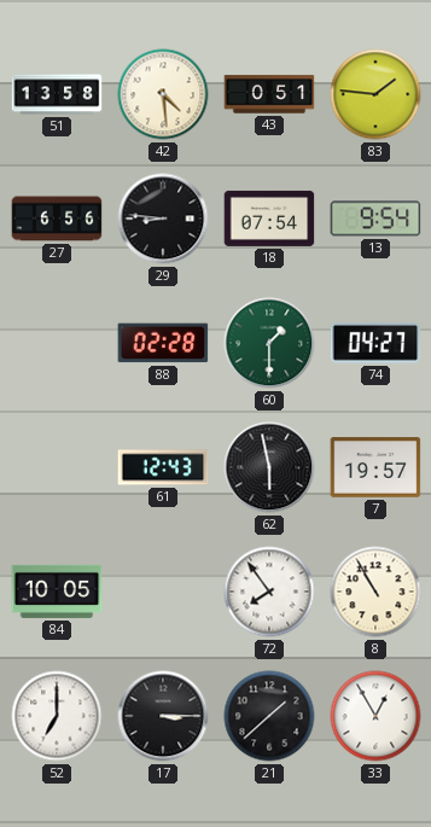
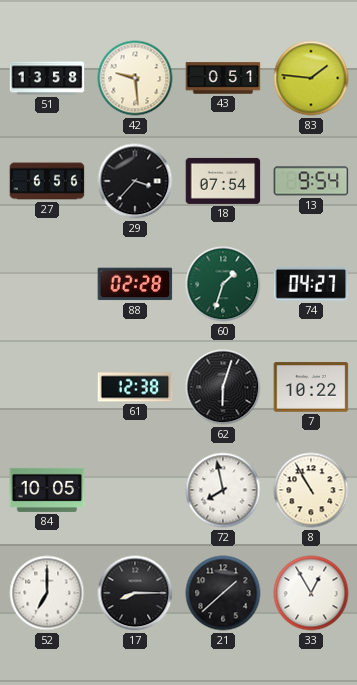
42: 4:29 -> 9:29 (135, 78)
29: 8:46 -> 3:37 (135, 181)
60: 1:30 -> 1:33 (223, 284)
61: 12:43 -> 12:38 (135, 387)
62: 5:58 -> 6:03 (223, 387)
7: 19:57 -> 10:22 (311, 387)
72: 7:54 -> 7:58 (223, 490)
17: 3:15 -> 8:15 (135, 593)
